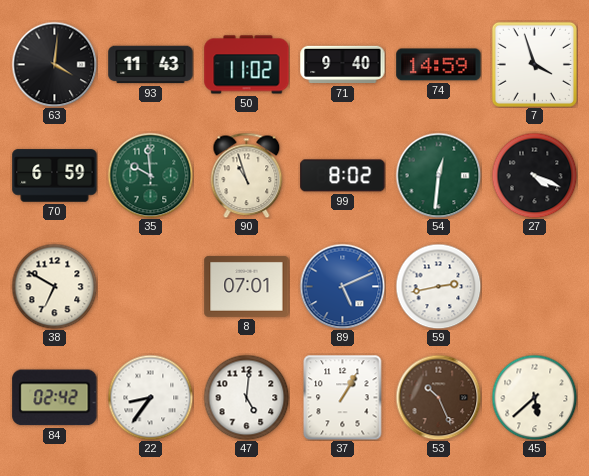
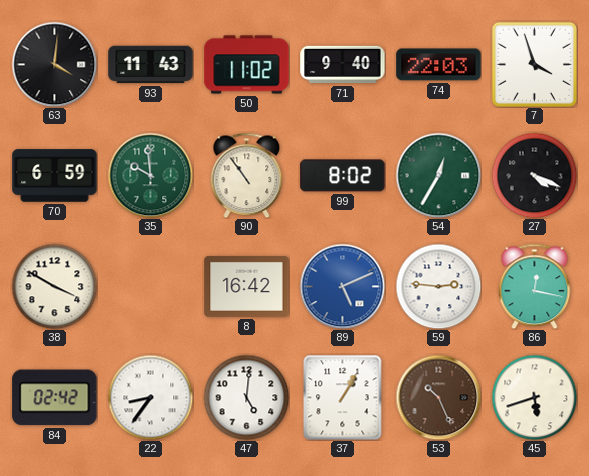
74: 14:59 -> 22:03 (439, 65)
90: 10:57 -> 10:54 (247, 175)
54: 12:31 -> 12:35 (438, 175)
38: 6:50 -> 3:50 (54, 286)
8: 07:01 -> 16:42 (247, 286)
59: 2:43 -> 2:46 (438, 286)
86: none -> 12:17 (535, 286)
45: 5:38 -> 5:42 (534, 397)
